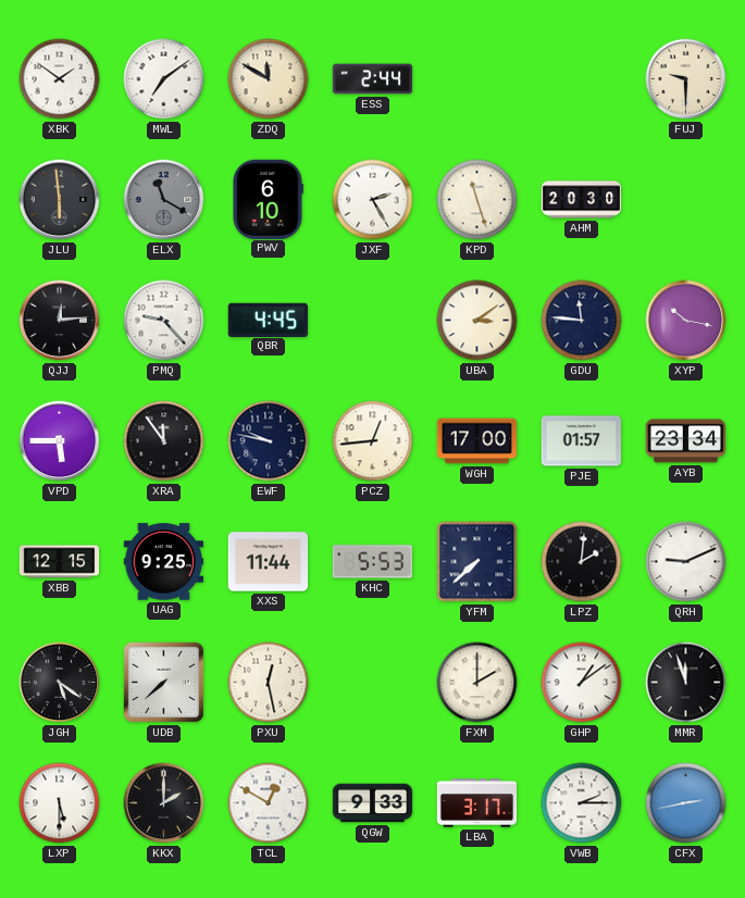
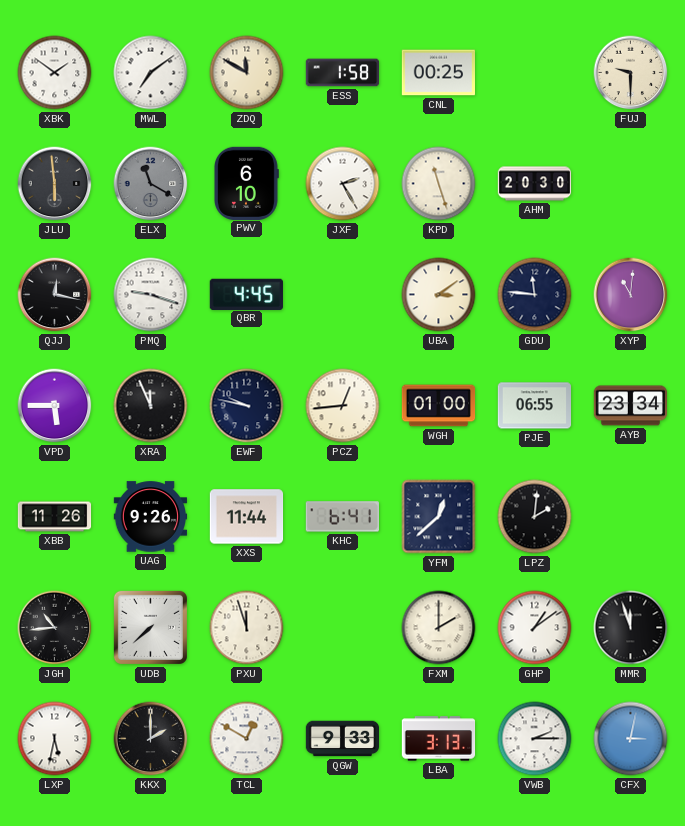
ESS: 2:44 -> 1:58 (343, 73)
CNL: none -> 00:25 (439, 73)
QJJ: 12:14 -> 12:17 (55, 295)
PMQ: 9:23 -> 9:18 (151, 295)
XYP: 10:17 -> 11:01 (631, 295)
XRA: 11:54 -> 11:56 (151, 406)
WGH: 17:00 -> 01:00 (439, 406)
PJE: 01:57 -> 06:55 (535, 406)
XBB: 12:15 -> 11:26 (55, 517)
UAG: 9:25 -> 9:26 (151, 517)
KHC: 5:53 -> 6:41 (342, 517)
YFM: 7:38 -> 12:38 (439, 517)
QRH: 9:11 -> none (686, 562)
JGH: 5:21 -> 10:44 (55, 628)
PXU: 12:28 -> 11:57 (247, 628)
LXP: 5:30 -> 5:32 (55, 739)
LBA: 3:17 -> 3:13 (439, 739)
CFX: 2:43 -> 3:02 (631, 739)
